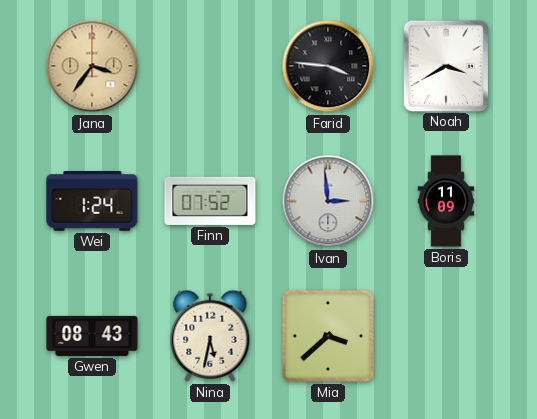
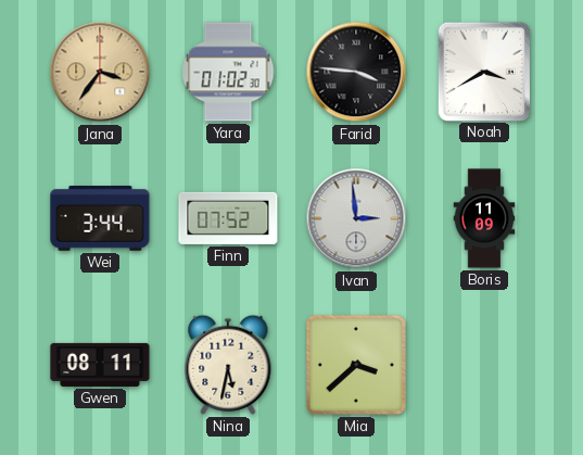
Yara: none -> 01:02 (228, 72)
Wei: 1:24 -> 3:44 (100, 219)
Gwen: 08:43 -> 08:11 (100, 365)
